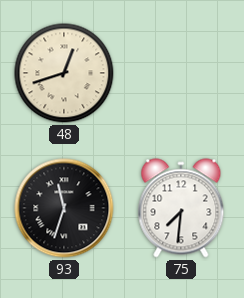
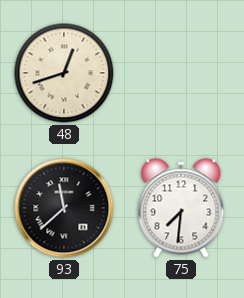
93: 11:33 -> 11:38 (64, 208)
